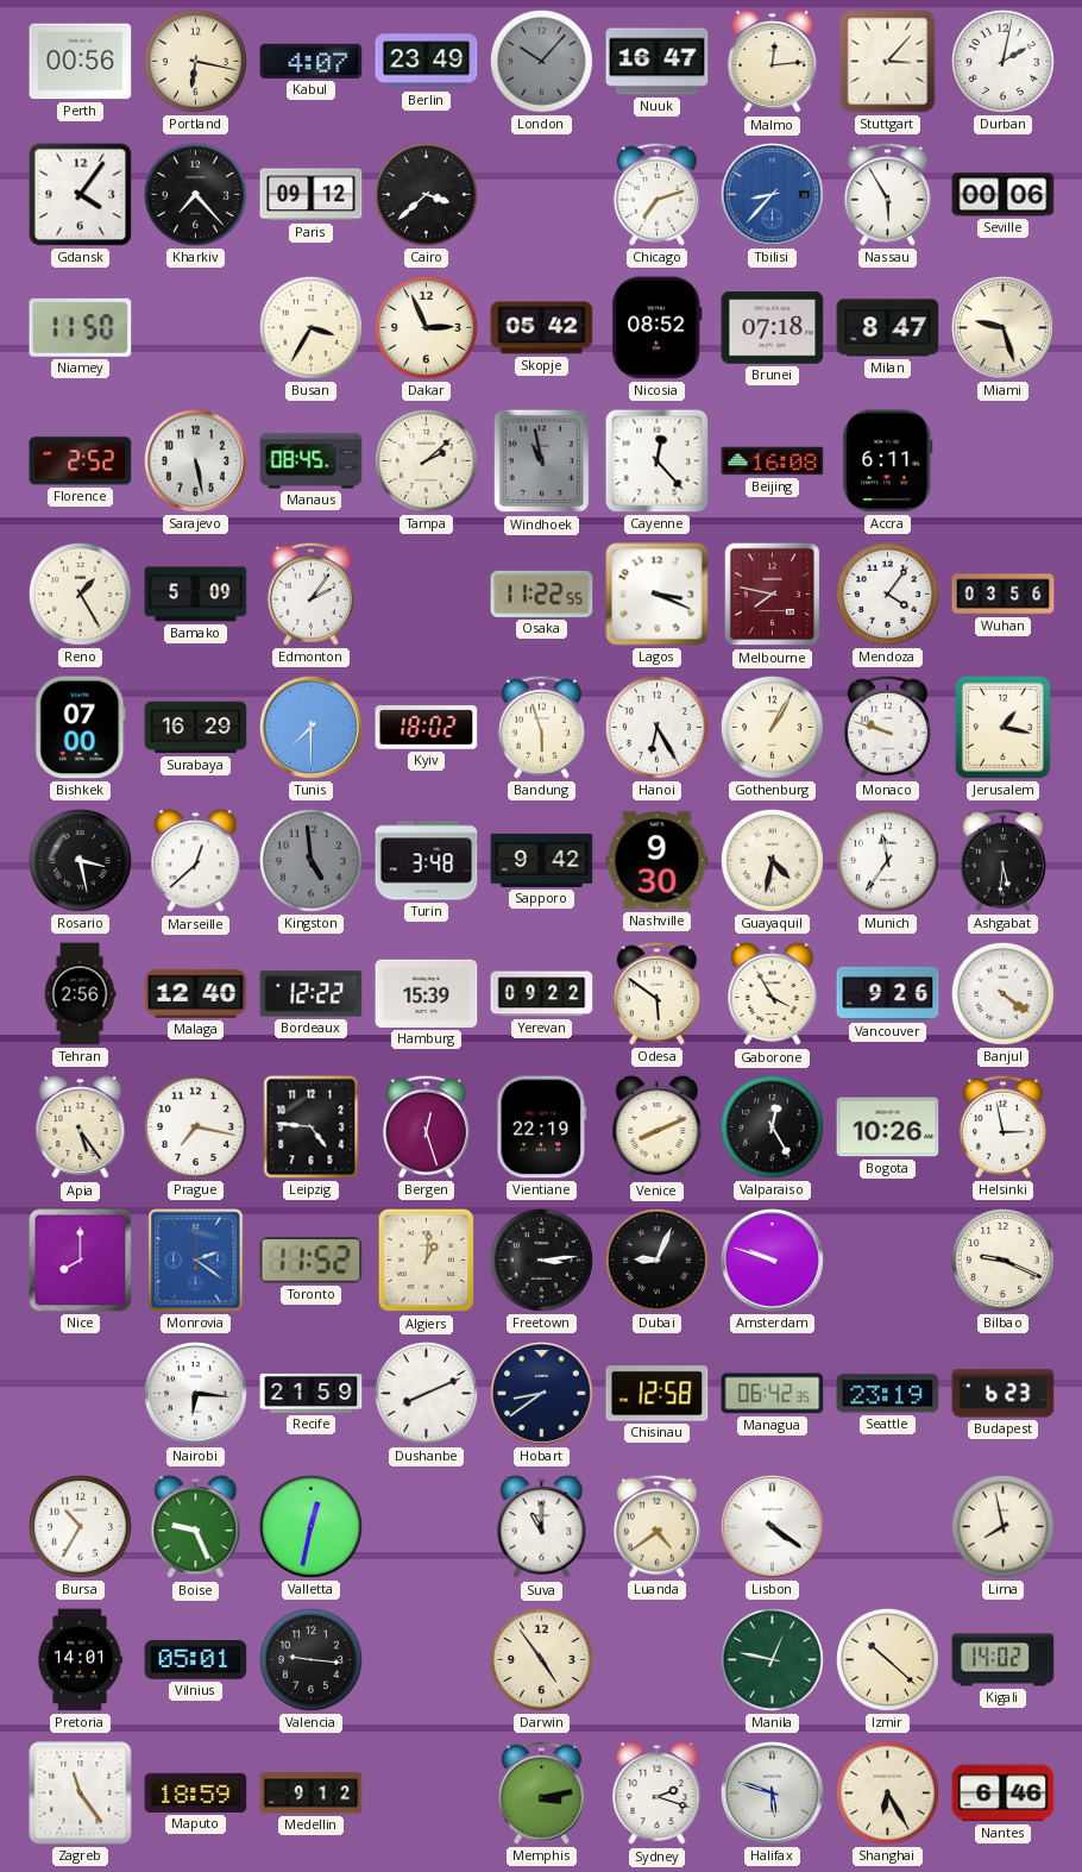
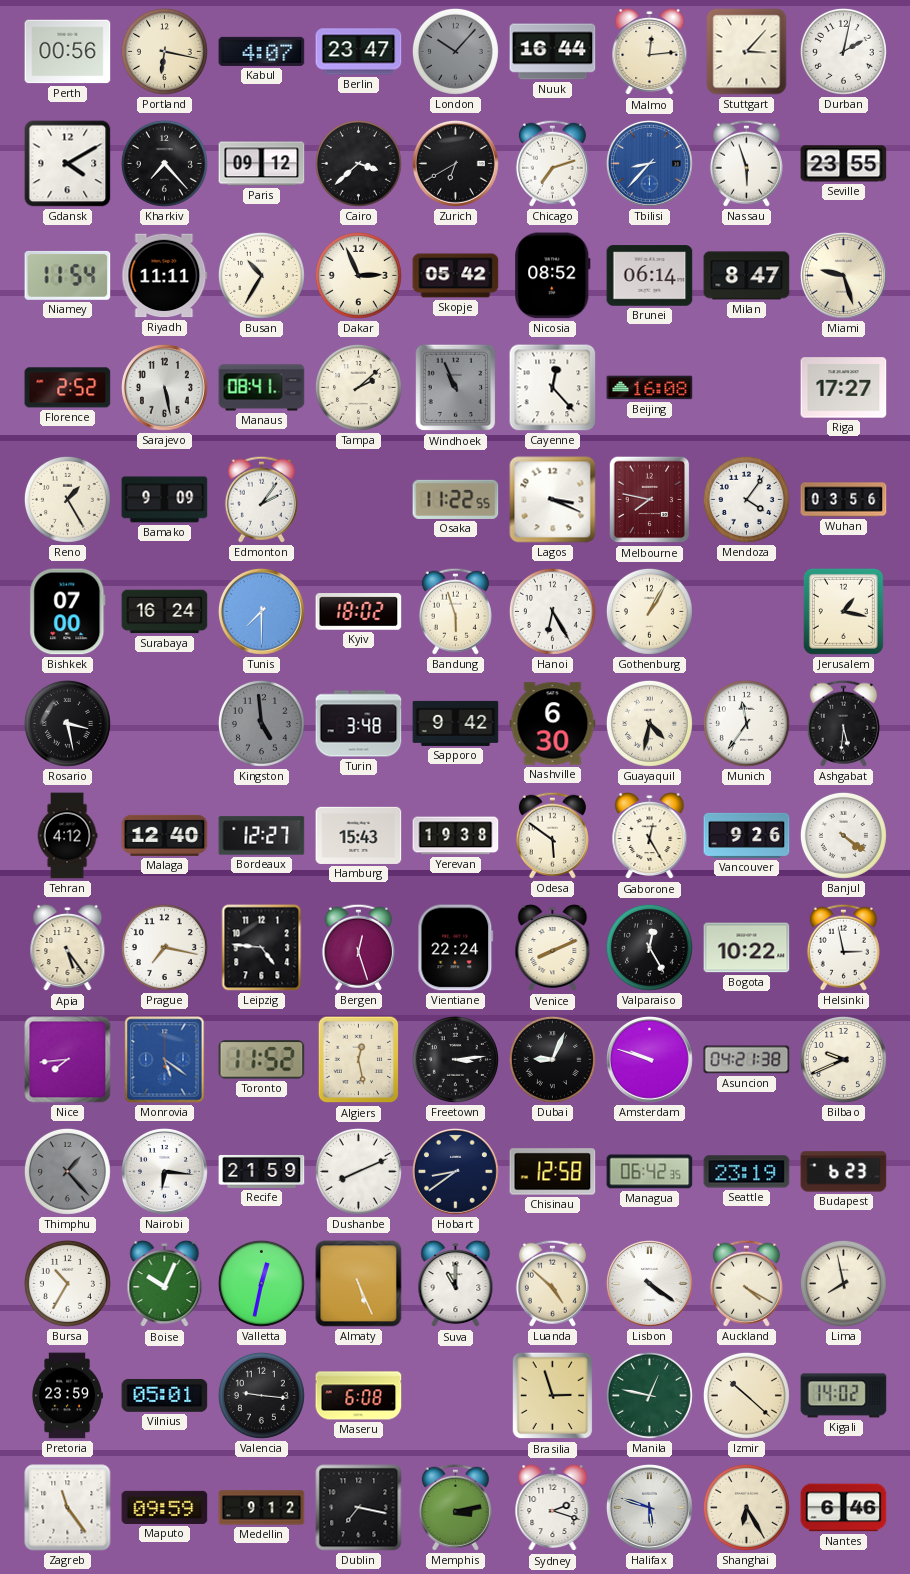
Berlin: 23:49 -> 23:47 (359, 52)
Nuuk: 16:47 -> 16:44 (553, 52)
Gdansk: 4:06 -> 4:10 (68, 164)
Zurich: none -> 6:40 (455, 163)
Nassau: 5:55 -> 5:57 (746, 163)
Seville: 00:06 -> 23:55 (844, 164)
Niamey: 11:50 -> 11:54 (68, 275)
Riyadh: none -> 11:11 (165, 276)
Busan: 3:35 -> 10:35 (261, 275)
Brunei: 07:18 -> 06:14 (650, 276)
Manaus: 08:45 -> 08:41 (262, 388)
Windhoek: 10:58 -> 10:56 (456, 388)
Accra: 6:11 -> none (888, 461)
Riga: none -> 17:27 (844, 388)
Bamako: 5:09 -> 9:09 (165, 500)
Surabaya: 16:29 -> 16:24 (165, 612)
Monaco: 9:48 -> none (887, 727)
Marseille: 12:38 -> none (196, 861)
Nashville: 9:30 -> 6:30 (553, 724)
Tehran: 2:56 -> 4:12 (67, 836)
Bordeaux: 12:22 -> 12:27 (262, 836)
Hamburg: 15:39 -> 15:43 (359, 835)
Yerevan: 09:22 -> 19:38 (456, 836)
Gaborone: 3:55 -> 12:25 (650, 836)
Vientiane: 22:19 -> 22:24 (456, 948)
Bogota: 10:26 -> 10:22 (747, 948)
Nice: 8:00 -> 7:44 (68, 1060)
Monrovia: 2:21 -> 5:21 (165, 1060)
Algiers: 1:01 -> 12:28 (359, 1060)
Asuncion: none -> 04:21 (747, 1060)
Bilbao: 9:19 -> 9:41 (843, 1059)
Thimphu: none -> 1:23 (67, 1171)
Boise: 9:26 -> 10:04 (165, 1284)
Almaty: none -> 5:26 (359, 1284)
Luanda: 4:39 -> 4:52 (552, 1283)
Auckland: none -> 4:20 (746, 1283)
Pretoria: 14:01 -> 23:59 (67, 1396)
Maseru: none -> 6:08 (359, 1396)
Darwin: 4:54 -> none (541, 1659)
Brasilia: none -> 2:57 (553, 1396)
Maputo: 18:59 -> 09:59 (165, 1507)
Dublin: none -> 7:17 (359, 1508)
